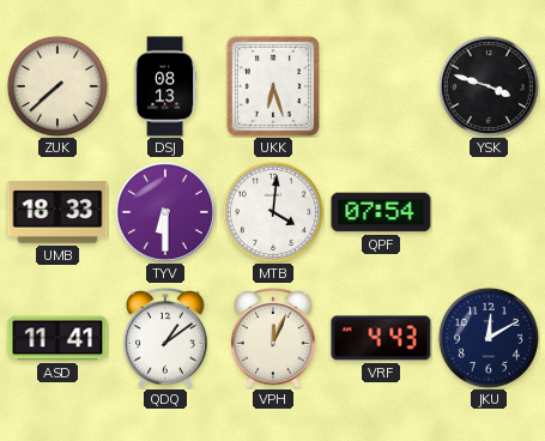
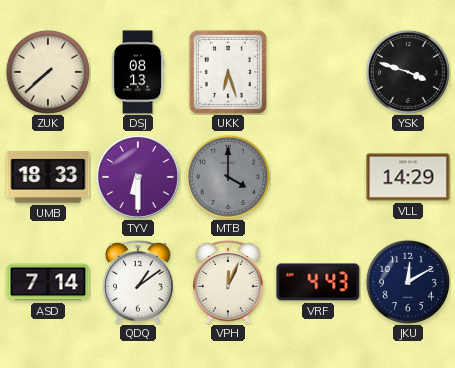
MTB: 4:01 -> 4:00 (228, 177)
MTB dial: white -> grey (228, 177)
QPF: 07:54 -> none (381, 212)
VLL: none -> 14:29 (408, 177)
ASD: 11:41 -> 7:14 (48, 282)
